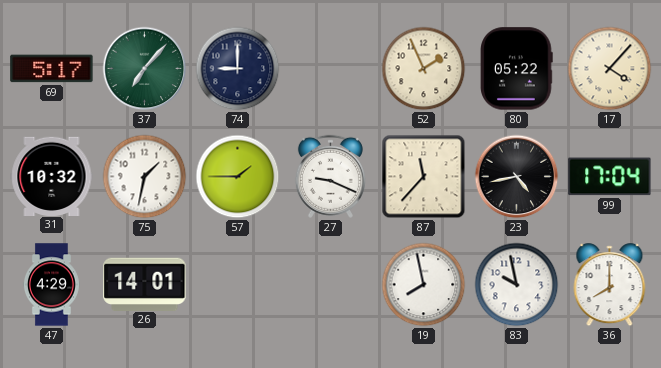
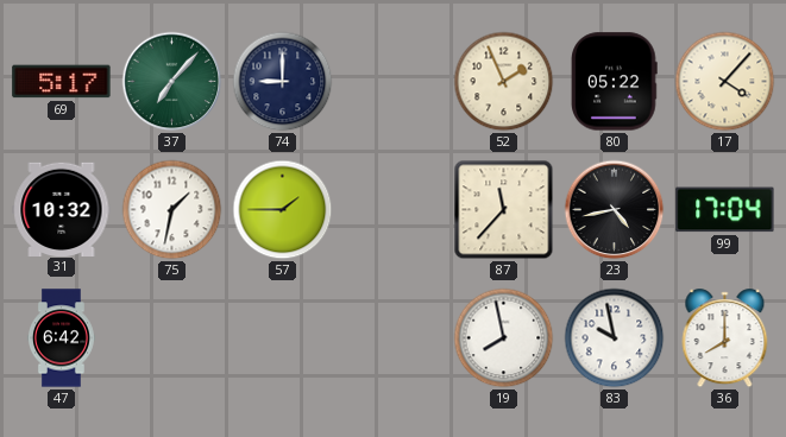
27: 9:19 -> none (330, 176)
47: 4:29 -> 6:42 (61, 338)
26: 14:01 -> none (145, 284)
